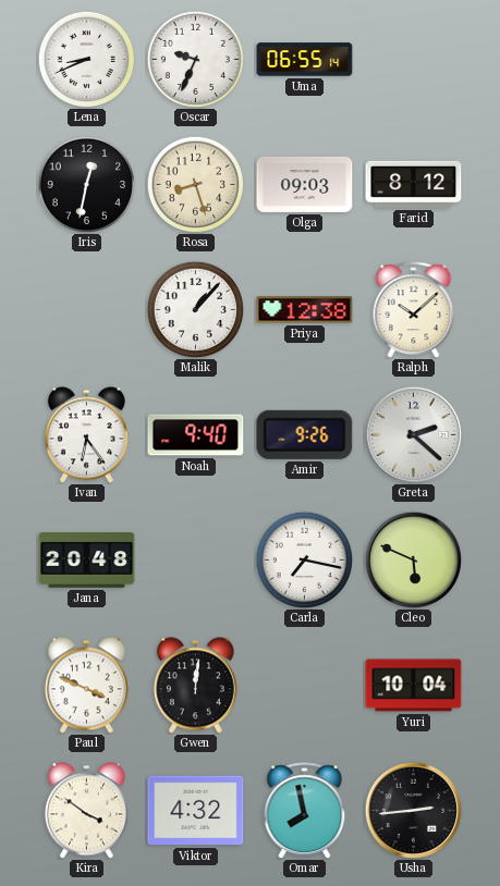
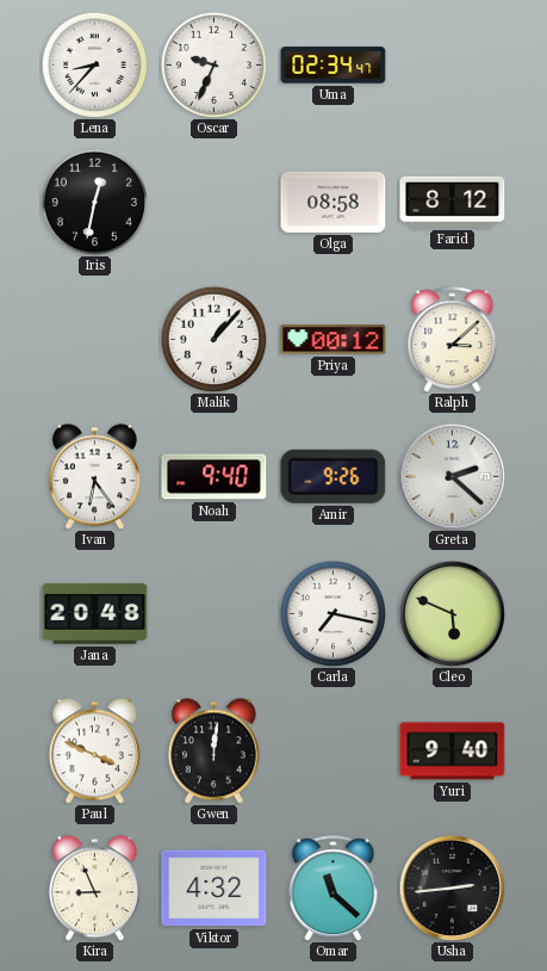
Lena: 8:41 -> 8:37 (94, 64)
Uma: 06:55 -> 02:34 (334, 66)
Rosa: 8:27 -> none (195, 184)
Olga: 09:03 -> 08:58 (334, 202)
Priya: 12:38 -> 00:12 (334, 340)
Ralph: 10:08 -> 3:08 (453, 340)
Yuri: 10:04 -> 9:40 (453, 752)
Kira: 3:51 -> 8:56 (94, 889)
Omar: 7:58 -> 11:22 (334, 889)
